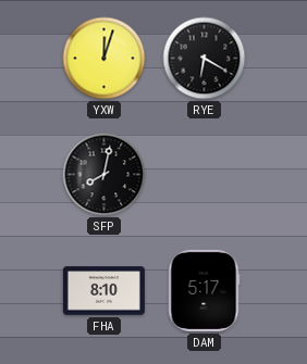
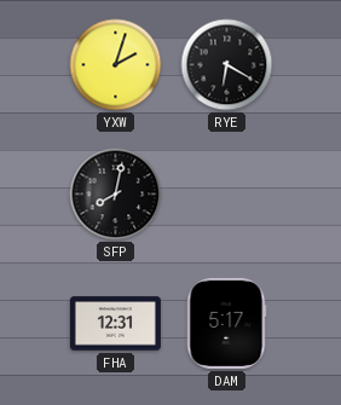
YXW: 12:03 -> 2:03 (116, 65)
FHA: 8:10 -> 12:31 (115, 324)
